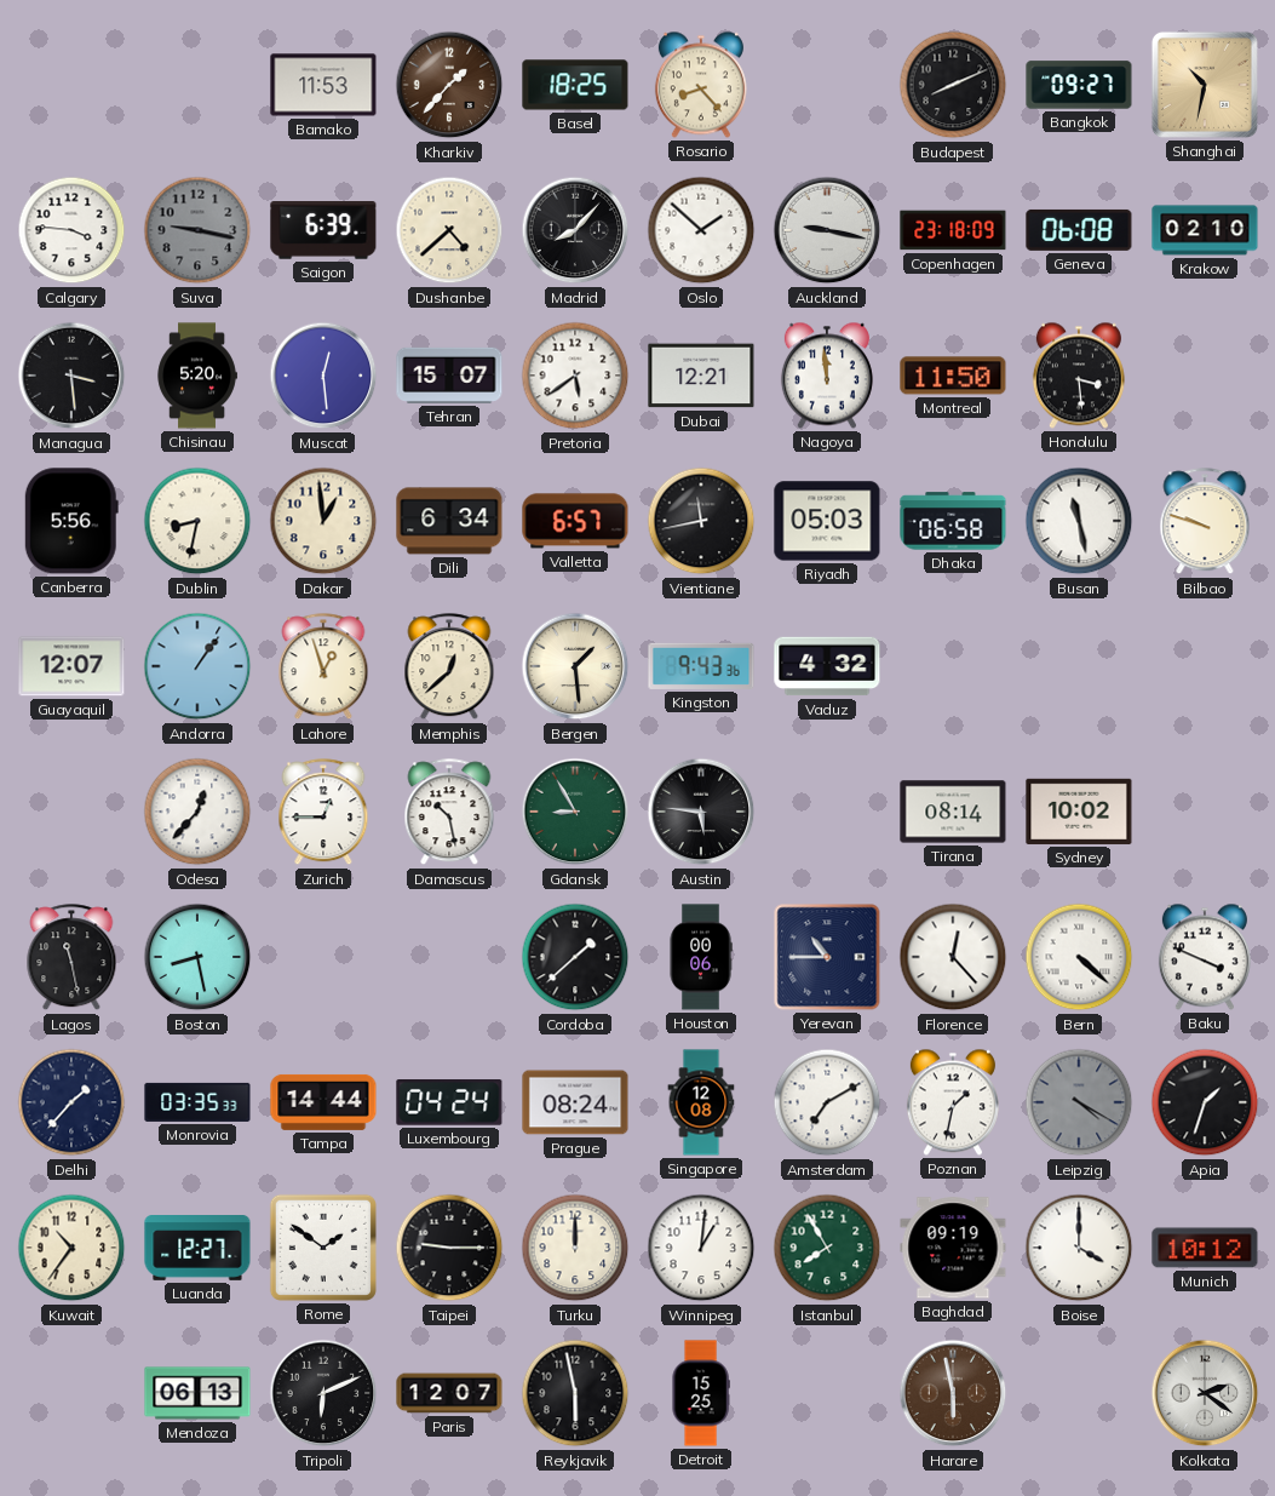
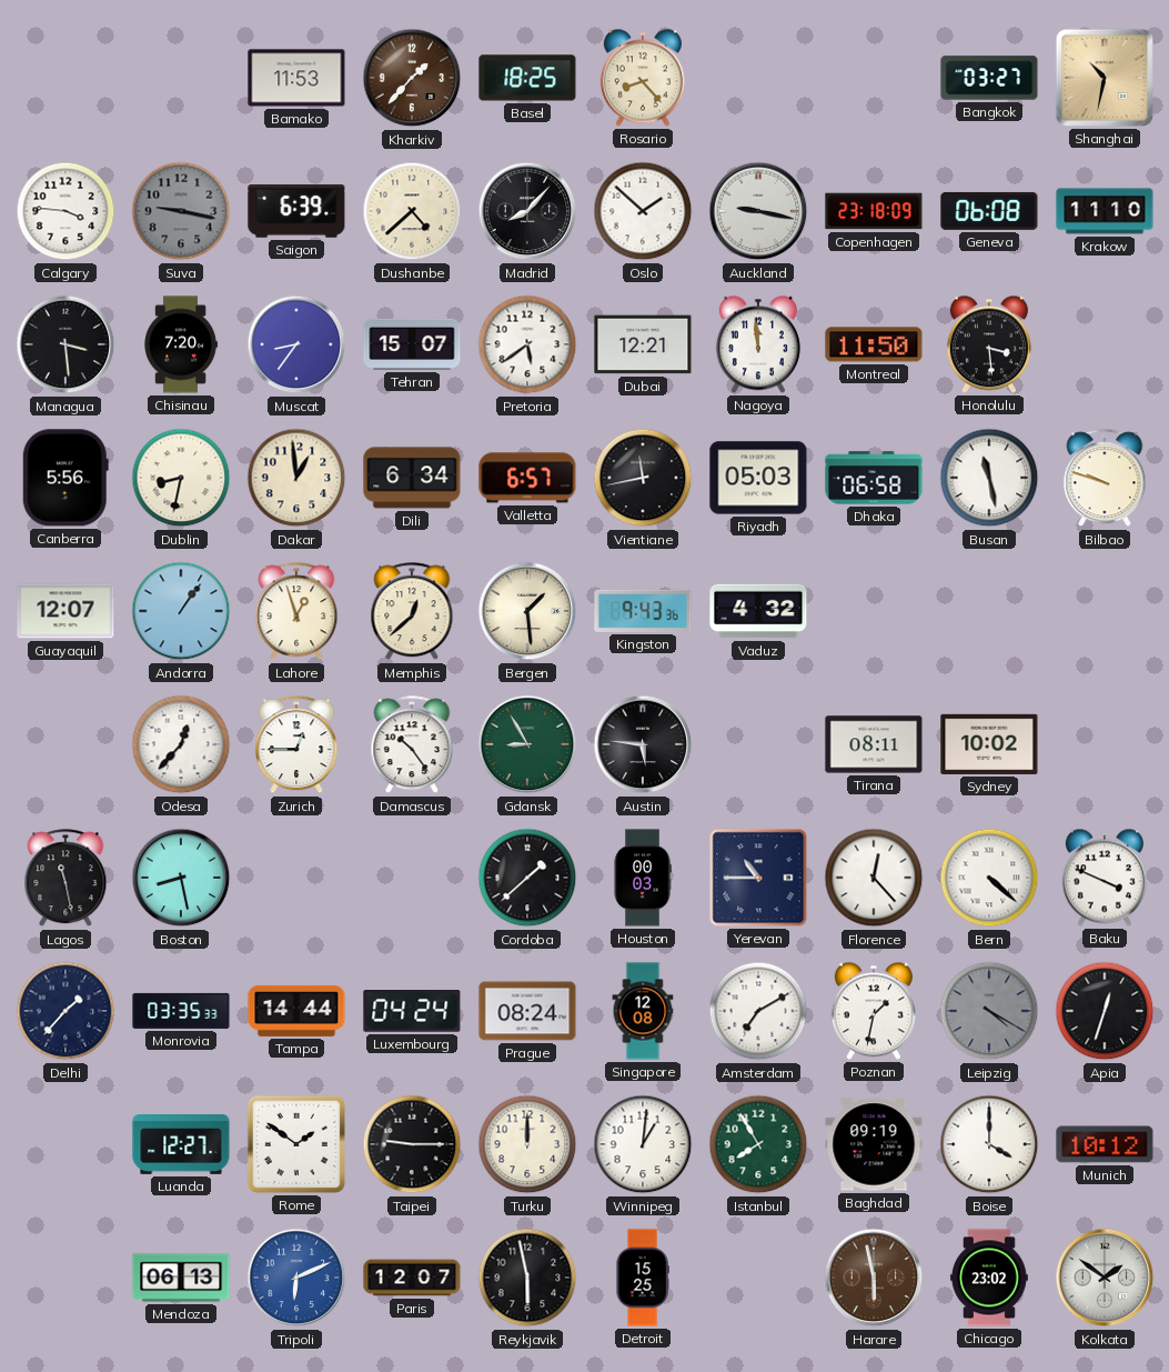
Budapest: 8:11 -> none (953, 85)
Bangkok: 09:27 -> 03:27 (989, 78)
Krakow: 02:10 -> 11:10 (1105, 211)
Chisinau: 5:20 -> 7:20 (181, 344)
Muscat: 12:29 -> 8:36 (296, 344)
Damascus: 10:28 -> 10:24 (412, 745)
Tirana: 08:14 -> 08:11 (874, 744)
Houston: 00:06 -> 00:03 (643, 878)
Apia: 1:33 -> 12:33 (1105, 1011)
Kuwait: 10:36 -> none (71, 1248)
Tripoli dial: black -> blue (296, 1278)
Chicago: none -> 23:02 (989, 1278)
Kolkata: 2:21 -> 1:51 (1105, 1278)
